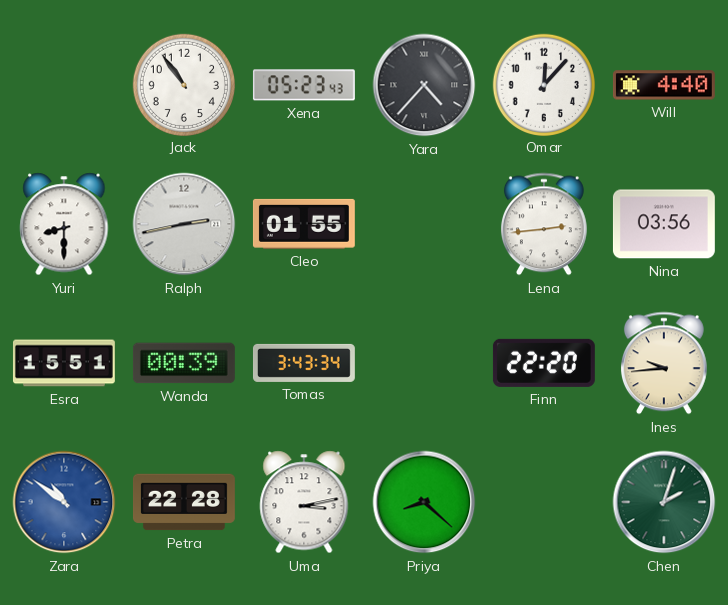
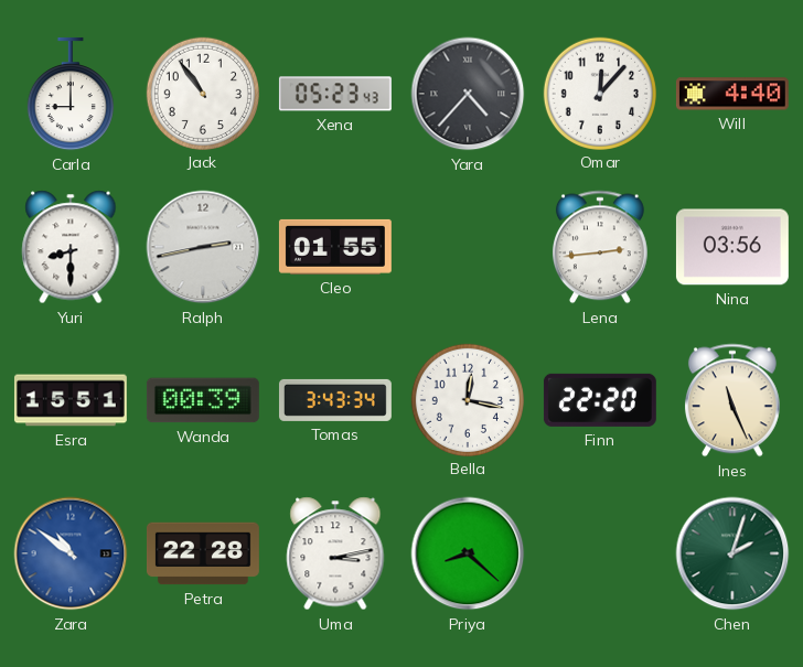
Carla: none -> 9:00 (71, 94)
Bella: none -> 12:17 (467, 399)
Ines: 9:44 -> 11:26 (732, 400)
